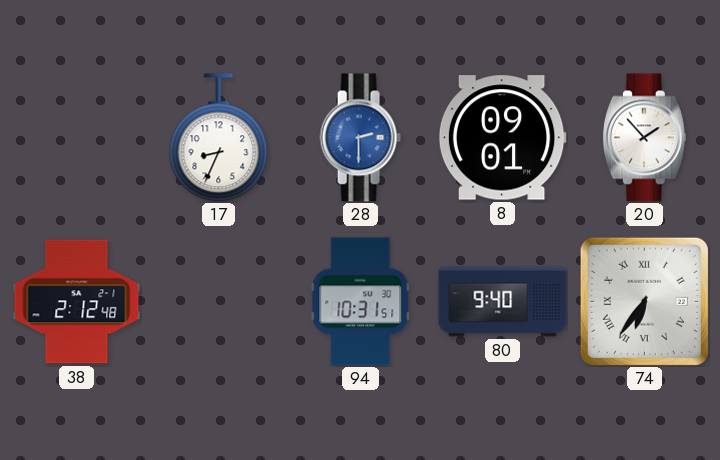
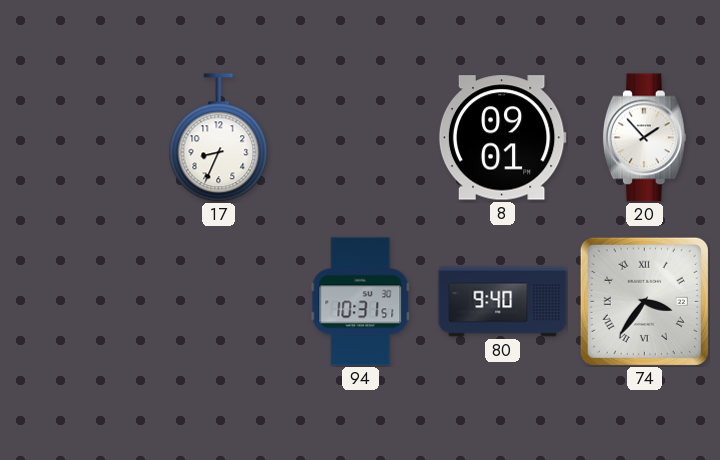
28: 2:30 -> none (360, 138)
38: 2:12 -> none (77, 302)
74: 6:36 -> 3:36 (644, 301)
